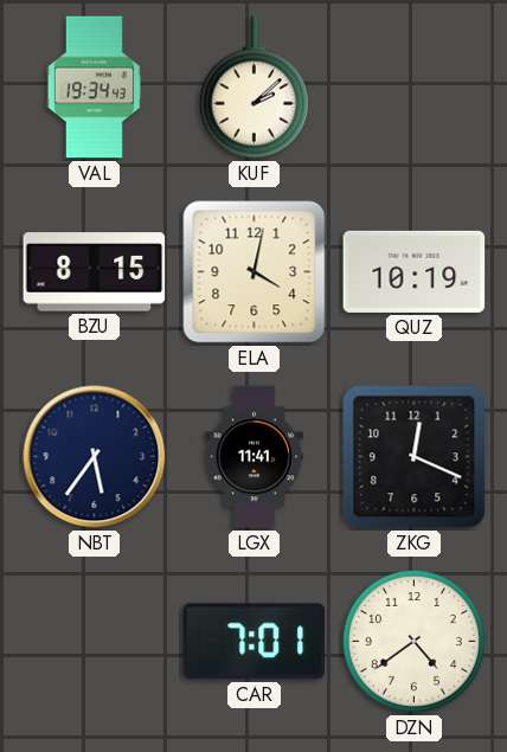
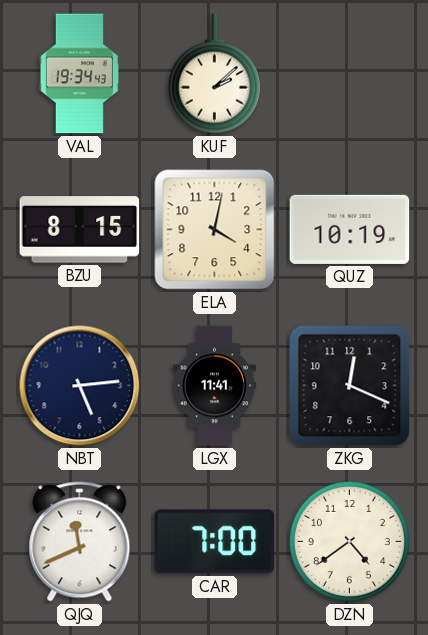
NBT: 5:36 -> 5:14 (80, 386)
QJQ: none -> 11:41 (80, 542)
CAR: 7:01 -> 7:00 (215, 542)
